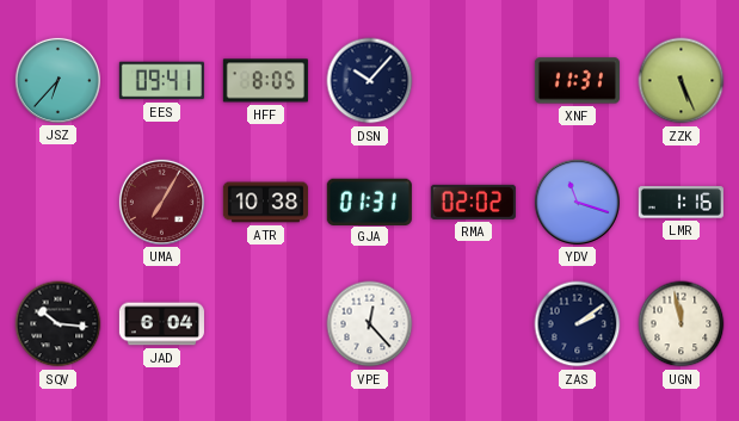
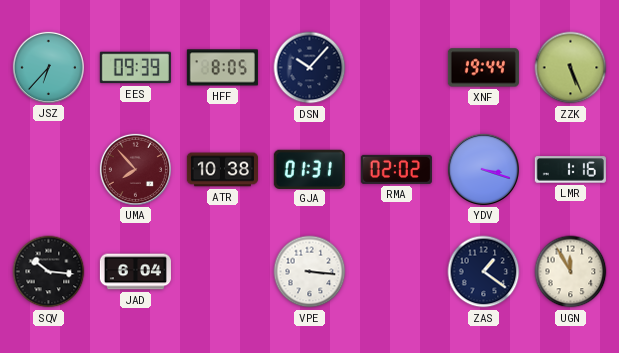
EES: 09:41 -> 09:39 (135, 68)
XNF: 11:31 -> 19:44 (483, 68)
UMA: 7:05 -> 7:53 (135, 169)
YDV: 11:18 -> 3:18 (483, 169)
VPE: 12:23 -> 3:16 (310, 272)
ZAS: 2:09 -> 1:21 (484, 272)
UGN: 11:58 -> 11:55 (571, 272)
